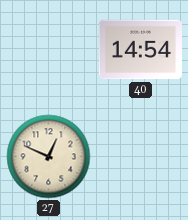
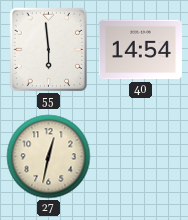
55: none -> 5:59 (48, 50)
27: 12:49 -> 12:32 (49, 157)
